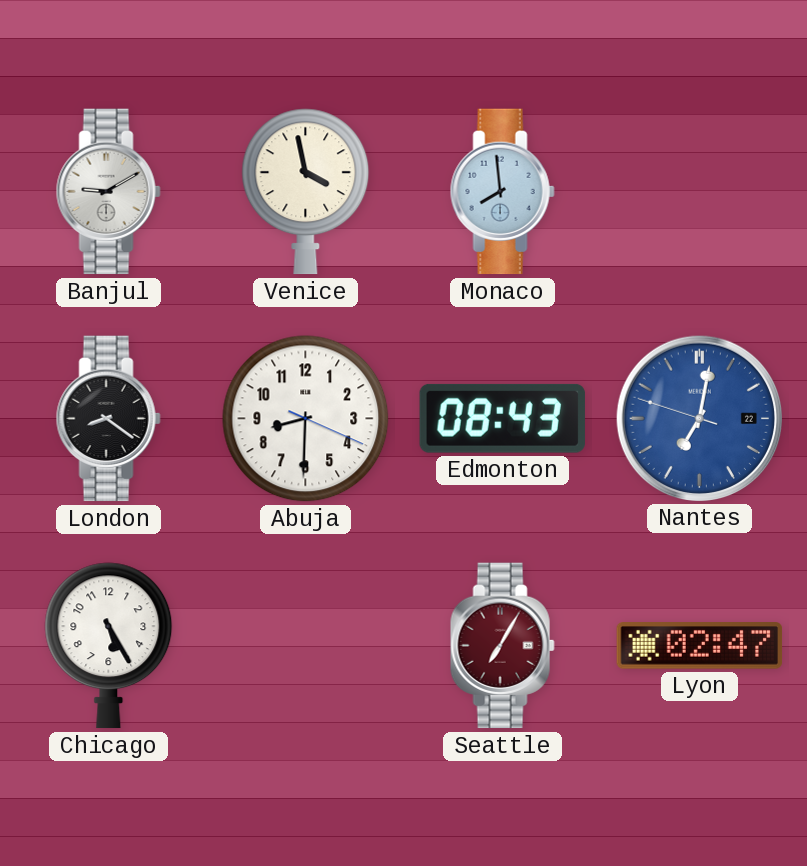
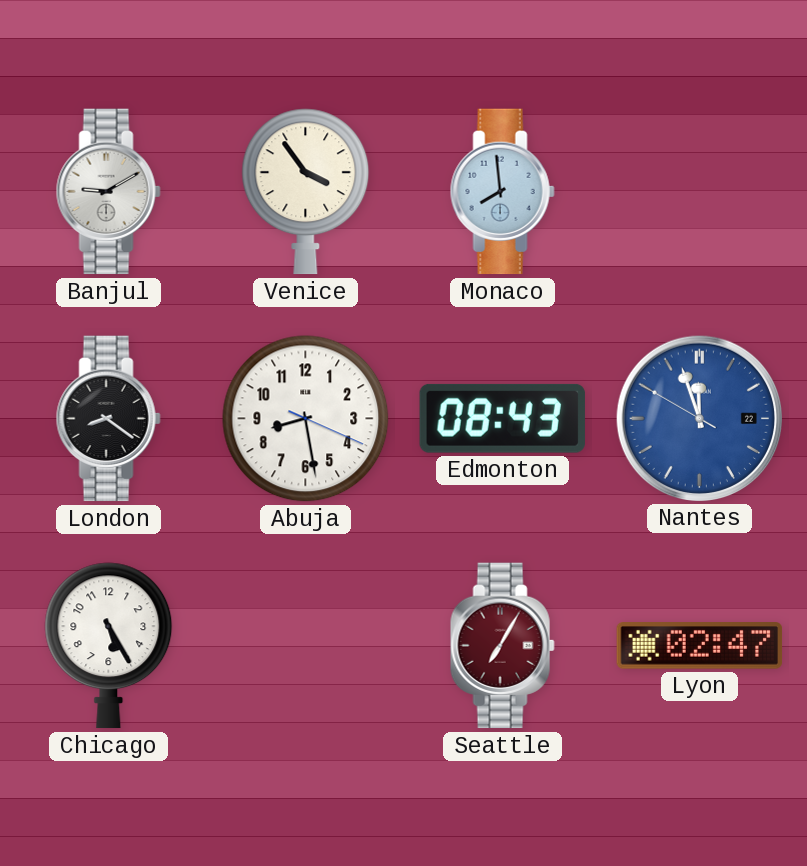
Venice: 3:58 -> 3:54 (306, 192)
Abuja: 8:30 -> 8:28 (306, 419)
Nantes: 7:01 -> 11:56 (699, 418)
